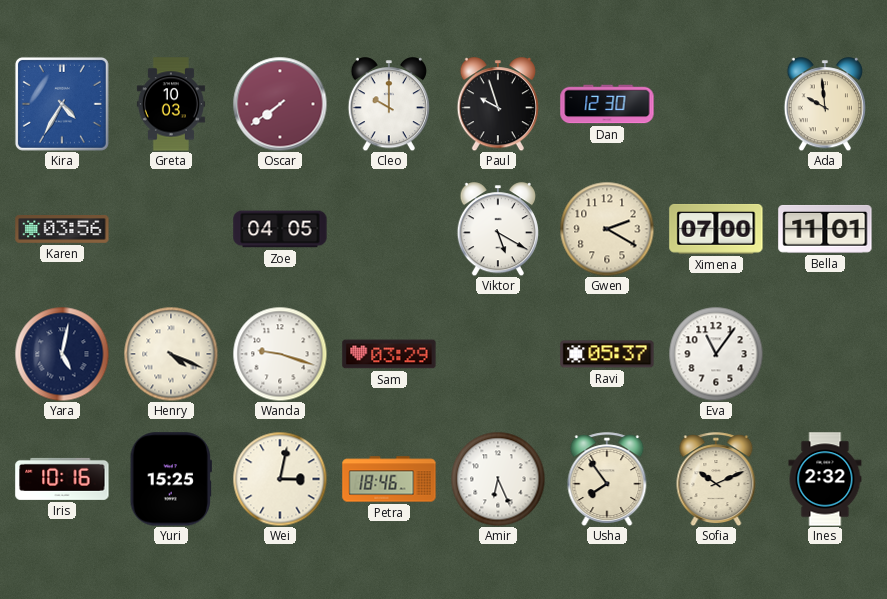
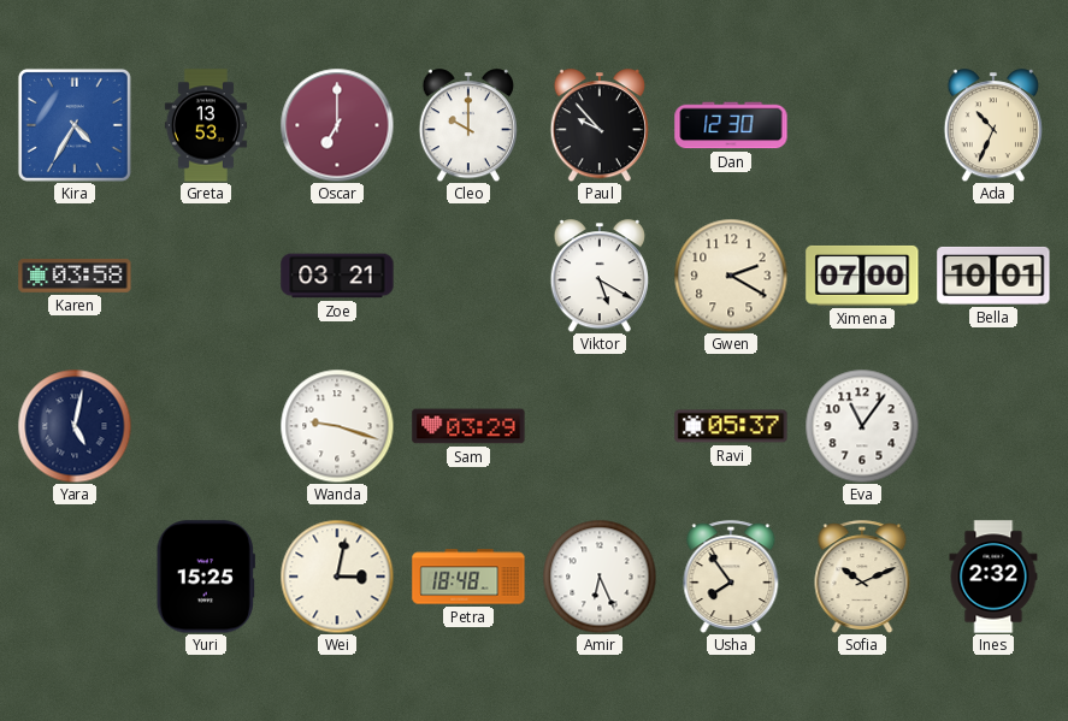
Greta: 10:03 -> 13:53 (206, 125)
Oscar: 7:39 -> 7:00 (337, 125)
Paul: 9:57 -> 9:53 (600, 125)
Ada: 9:59 -> 10:34 (993, 125)
Karen: 03:56 -> 03:58 (75, 277)
Zoe: 04:05 -> 03:21 (337, 276)
Bella: 11:01 -> 10:01 (993, 276)
Henry: 4:19 -> none (171, 354)
Iris: 10:16 -> none (62, 479)
Petra: 18:46 -> 18:48 (468, 577)
